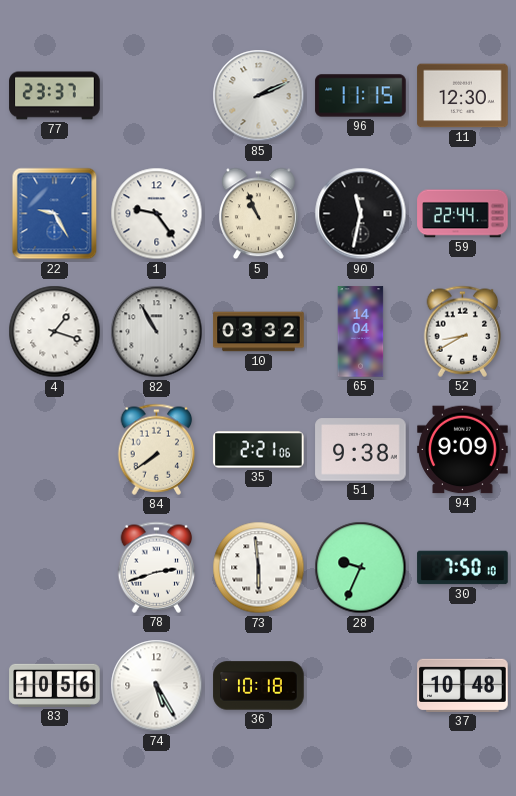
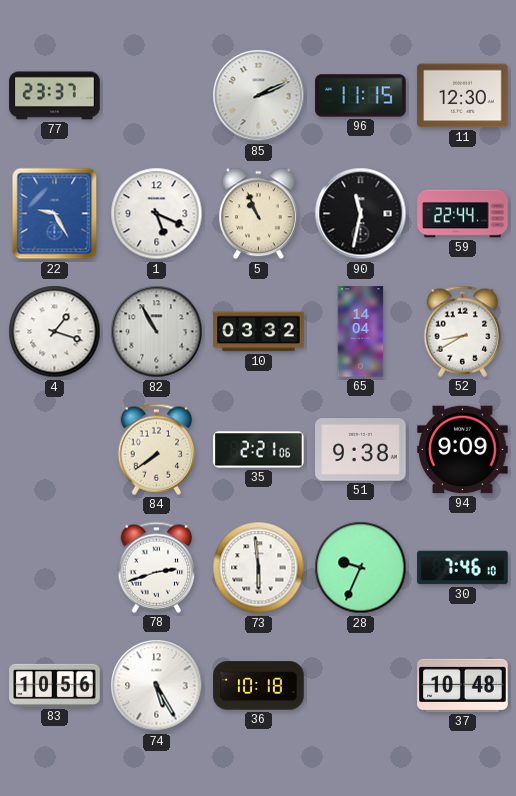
1: 9:24 -> 5:19 (157, 214)
30: 7:50 -> 7:46 (463, 568)
